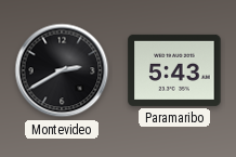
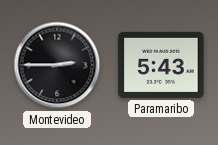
Montevideo: 2:40 -> 2:45 (57, 65)
